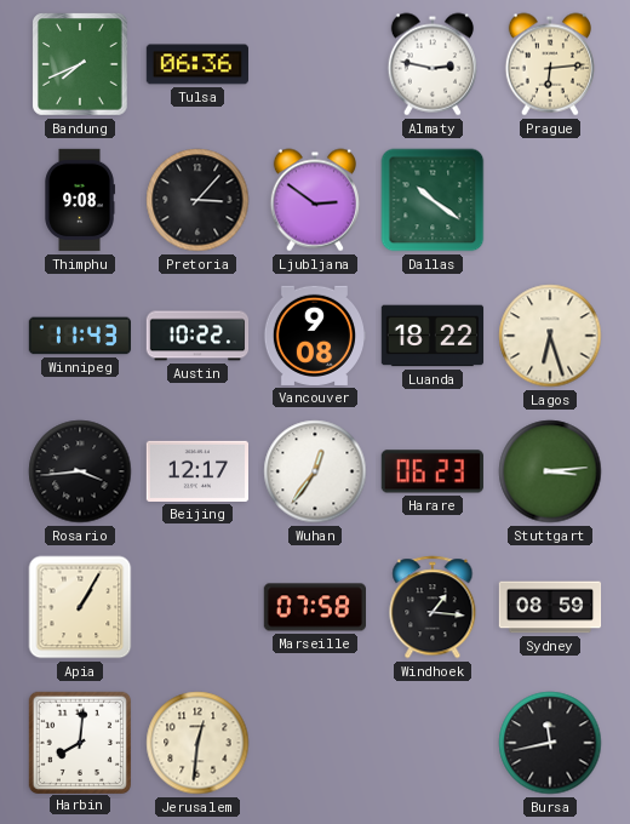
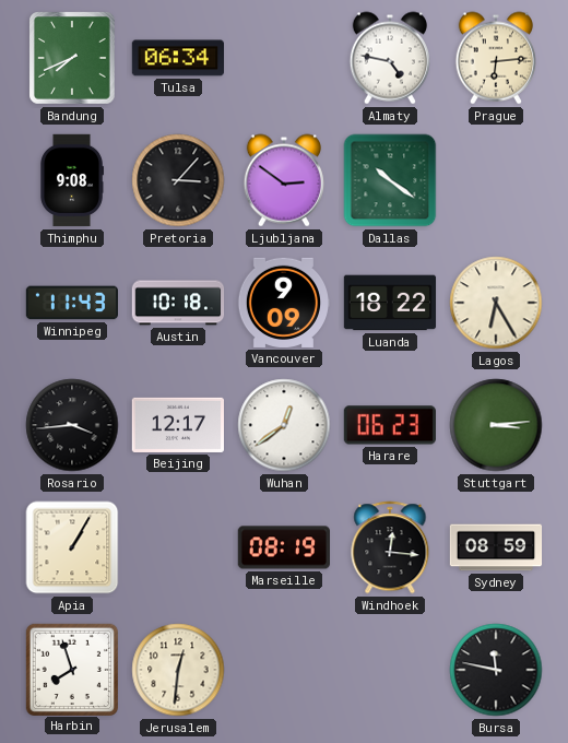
Tulsa: 06:36 -> 06:34 (178, 58)
Almaty: 2:47 -> 4:47 (389, 58)
Austin: 10:22 -> 10:18 (178, 303)
Vancouver: 9:08 -> 9:09 (283, 303)
Lagos: 6:27 -> 6:25 (496, 303)
Wuhan: 12:36 -> 12:39 (284, 425)
Marseille: 07:58 -> 08:19 (283, 547)
Windhoek: 1:16 -> 12:16 (390, 547)
Harbin: 8:01 -> 7:57 (71, 669)
Bursa: 11:43 -> 11:47 (496, 670)
